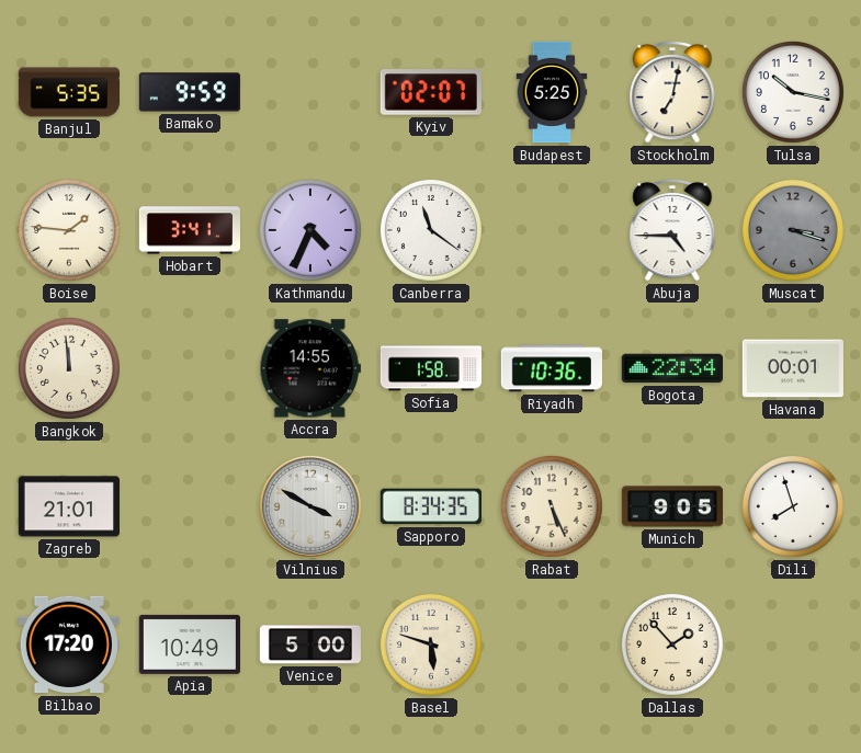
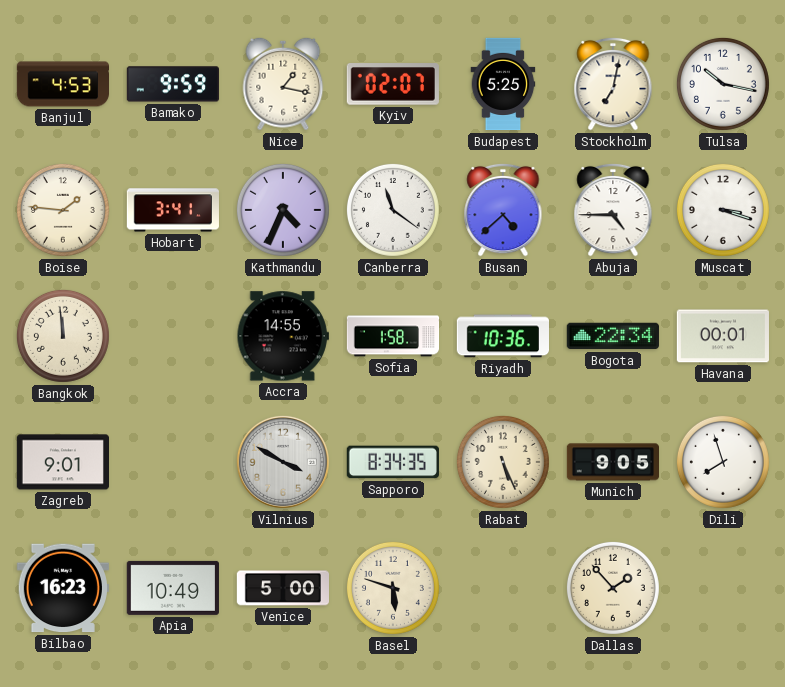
Banjul: 5:35 -> 4:53 (63, 84)
Nice: none -> 1:17 (283, 84)
Busan: none -> 4:38 (503, 210)
Muscat dial: grey -> white (723, 210)
Zagreb: 21:01 -> 9:01 (62, 462)
Bilbao: 17:20 -> 16:23 (63, 588)
